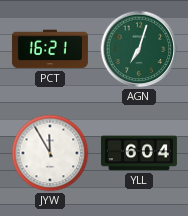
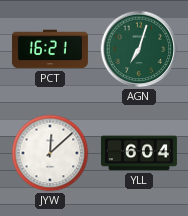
JYW: 11:55 -> 12:08 (50, 153)
